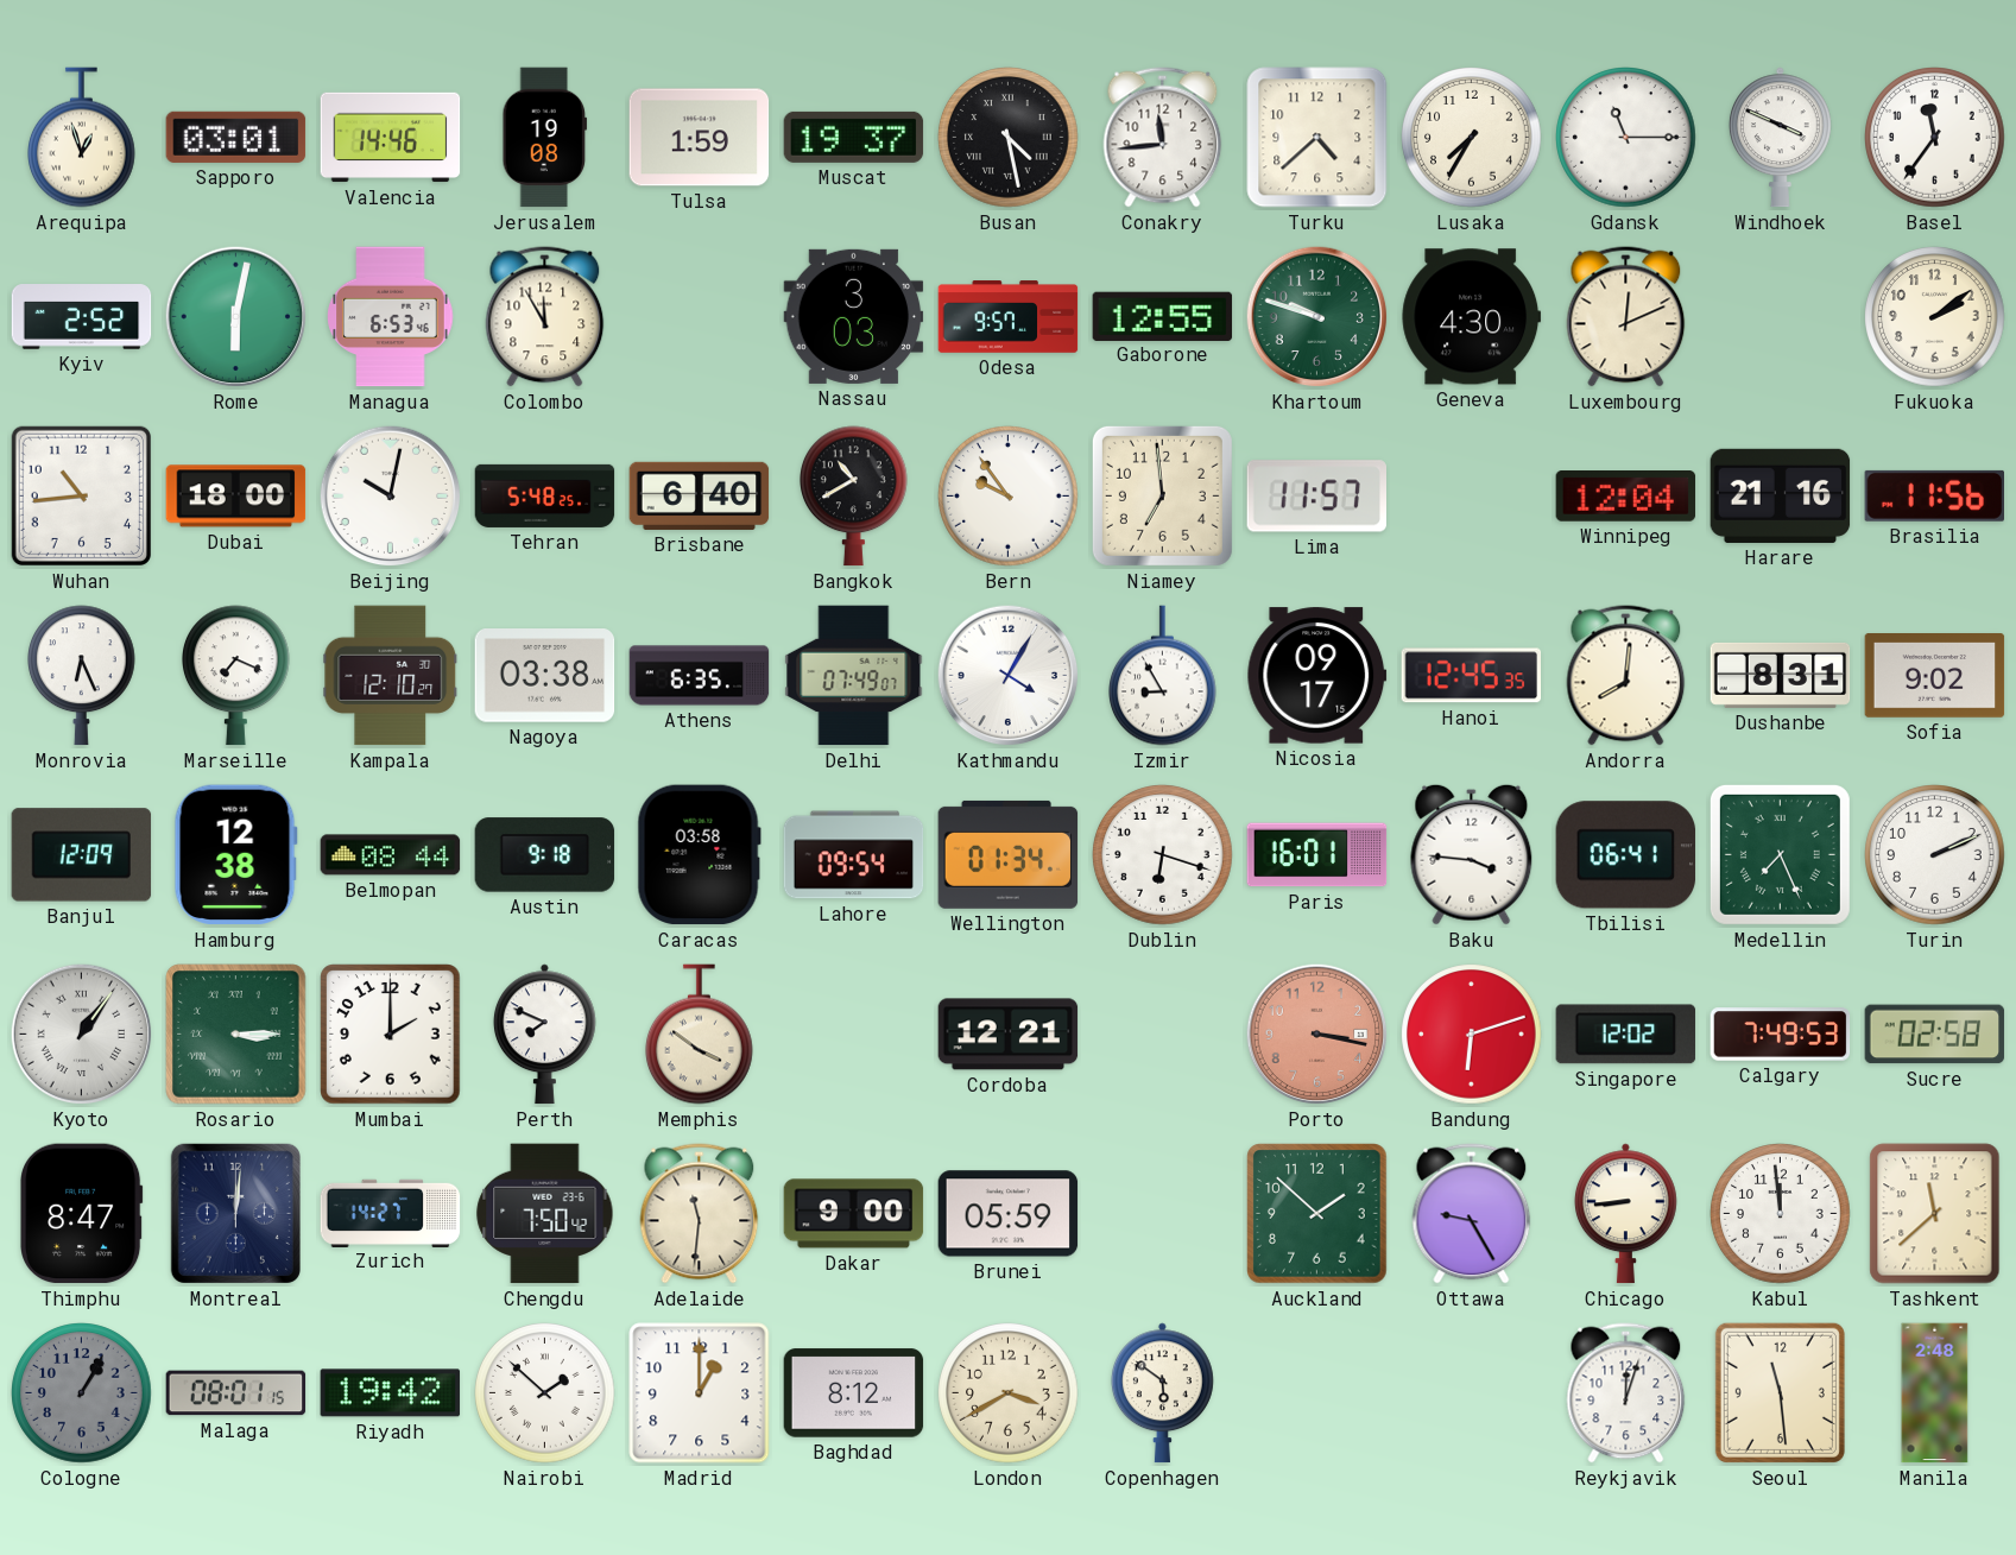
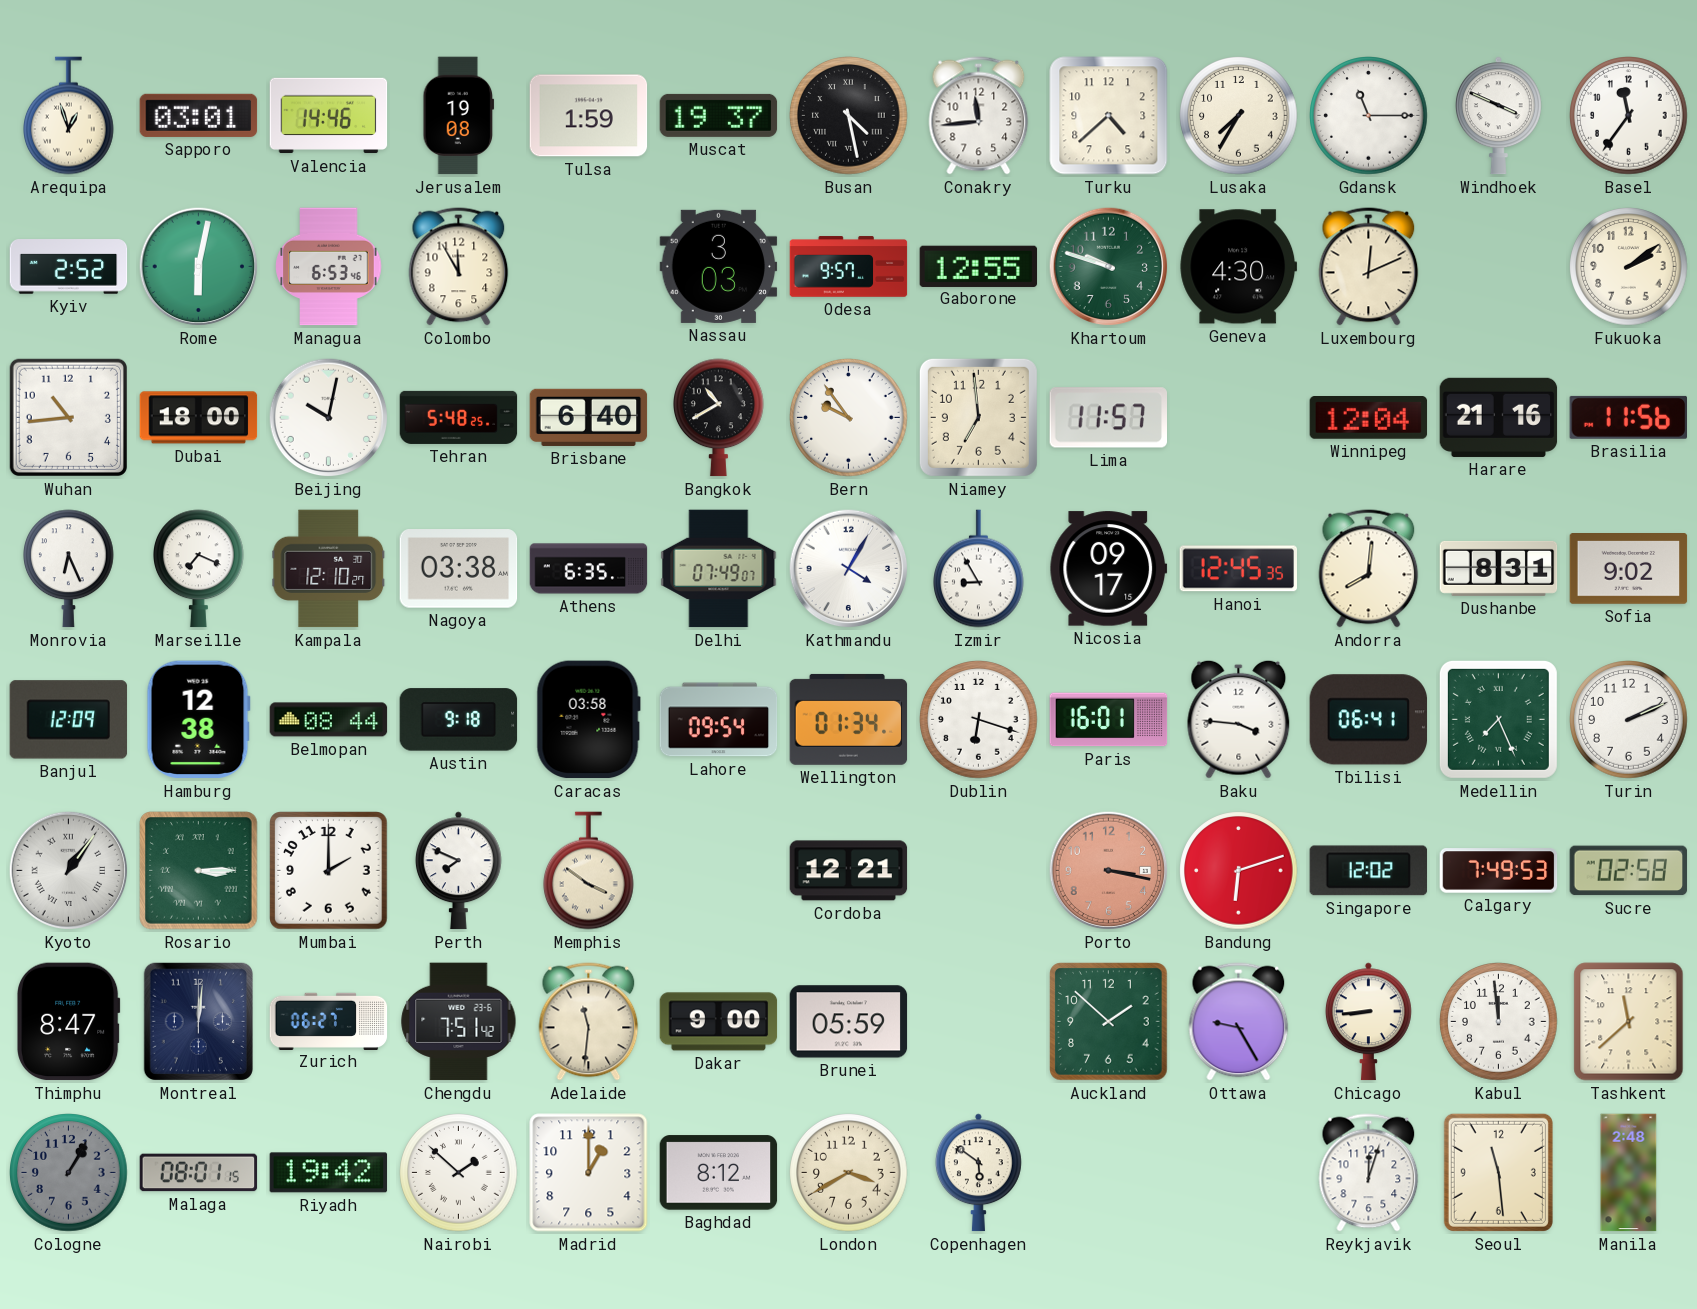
Zurich: 14:27 -> 06:27 (329, 1021)
Chengdu: 7:50 -> 7:51 (459, 1022)
